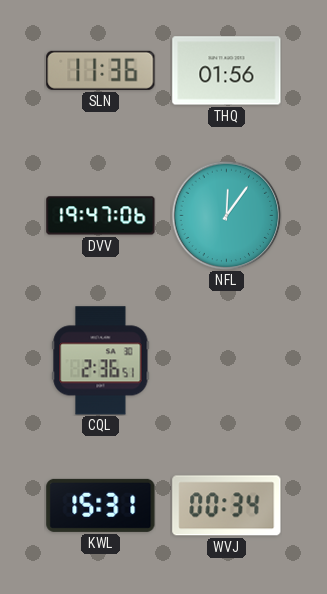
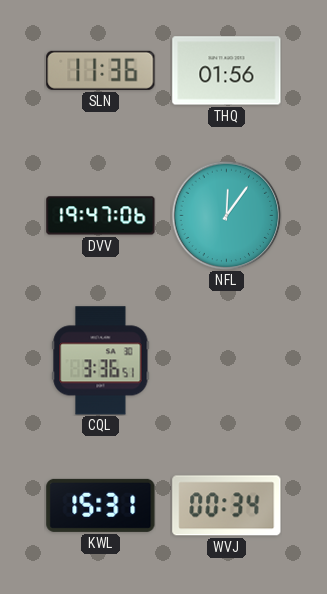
CQL: 2:36 -> 3:36 (101, 361)
